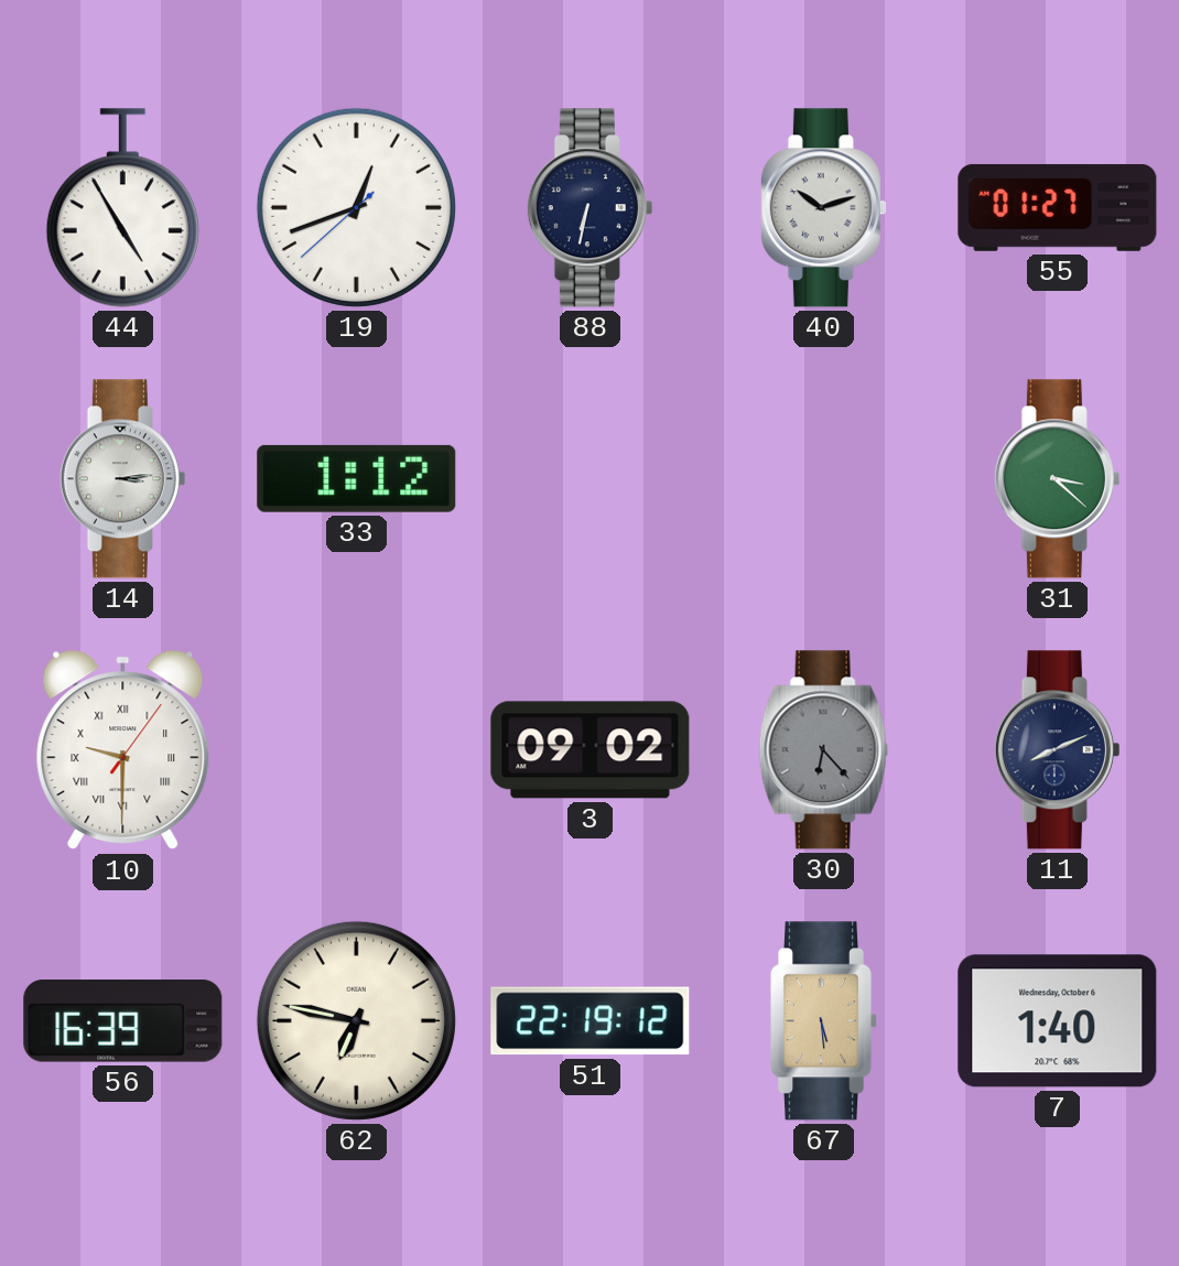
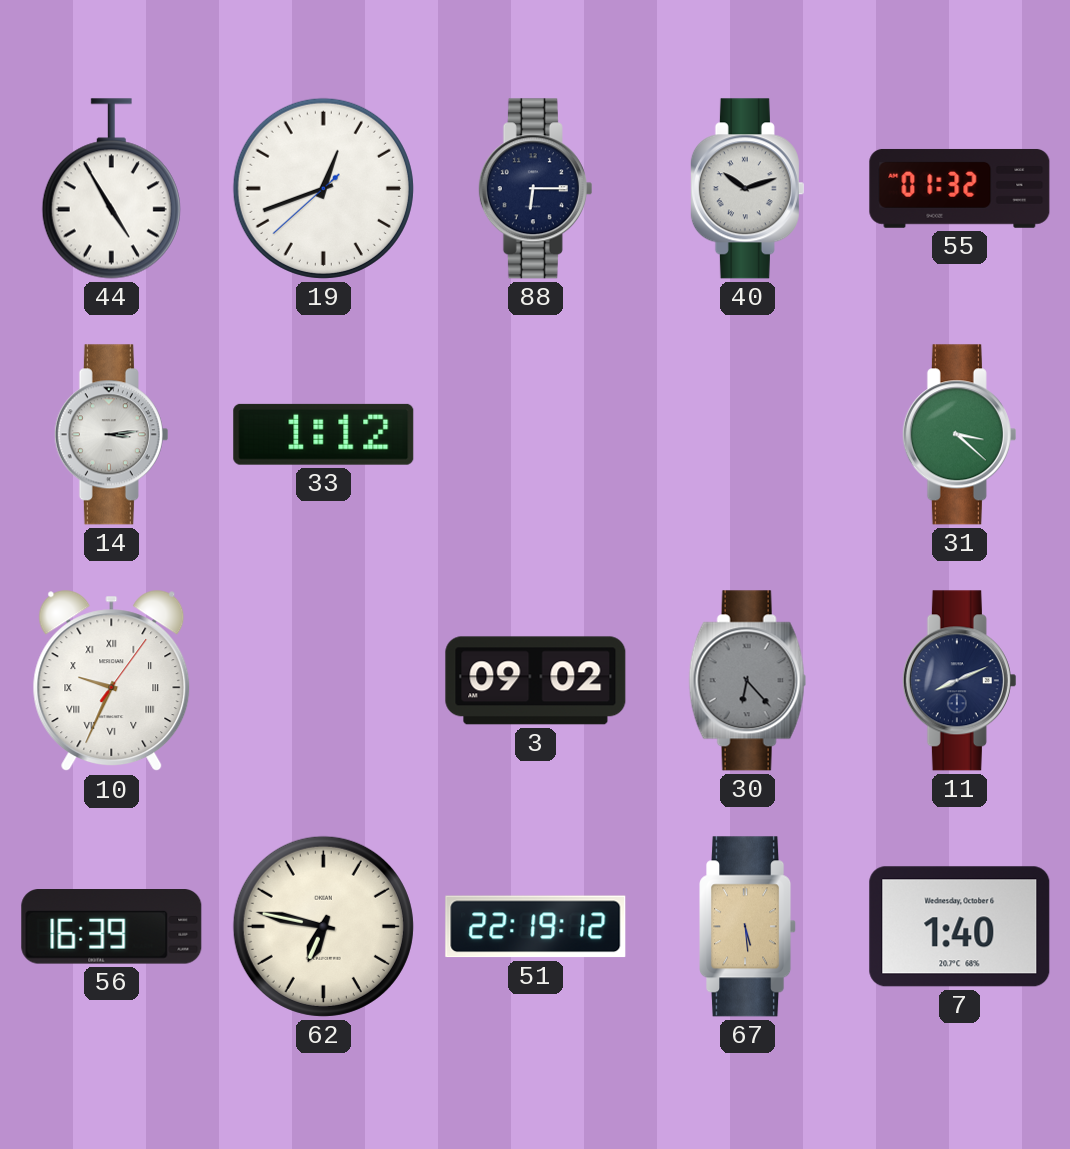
88: 6:32 -> 6:15 (535, 189)
55: 01:27 -> 01:32 (960, 188)
10: 9:30 -> 9:34 (112, 681)
